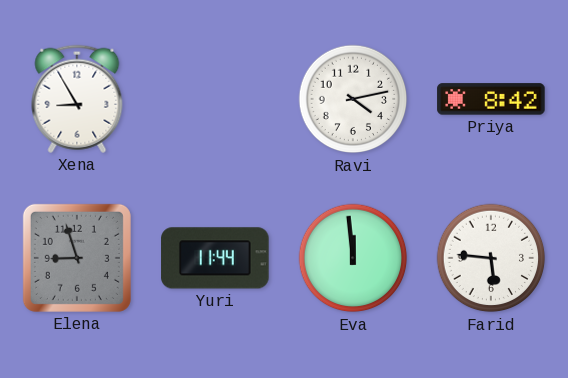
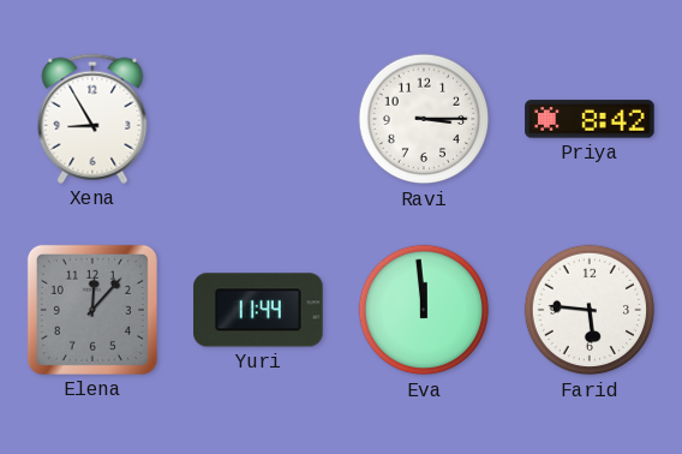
Ravi: 4:13 -> 3:15 (424, 119)
Elena: 8:57 -> 12:07 (92, 310)
